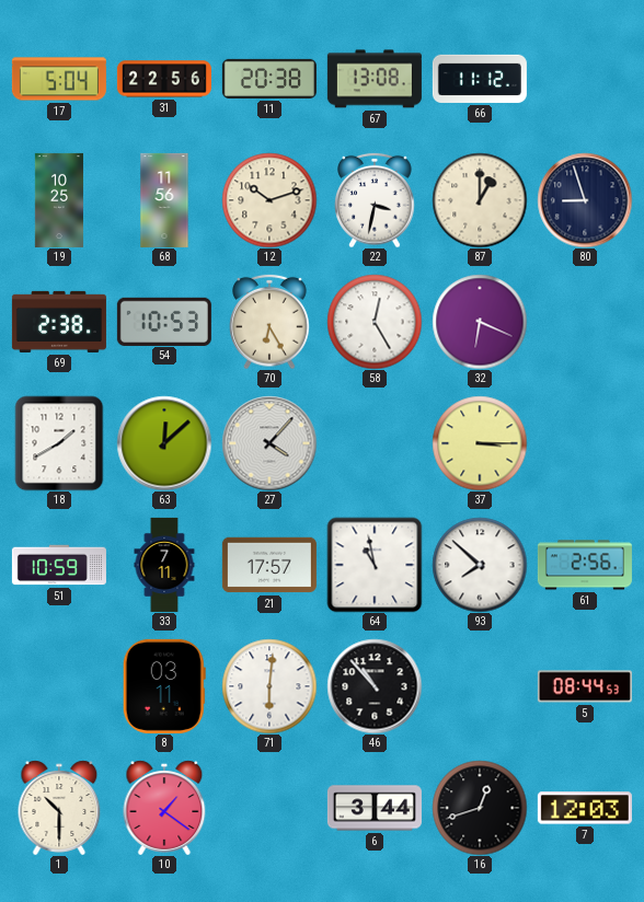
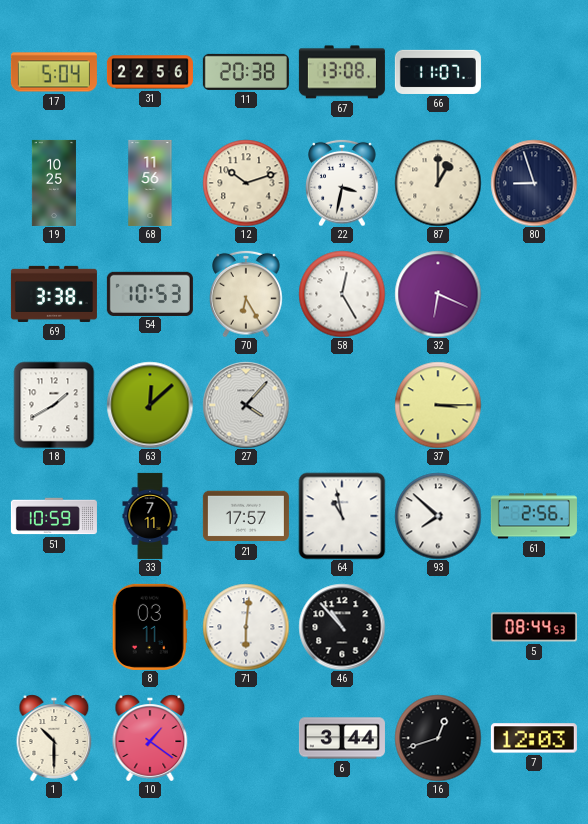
66: 11:12 -> 11:07 (438, 72)
69: 2:38 -> 3:38 (54, 294)
